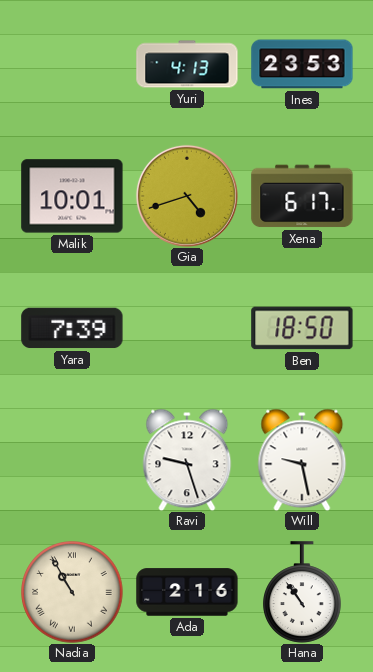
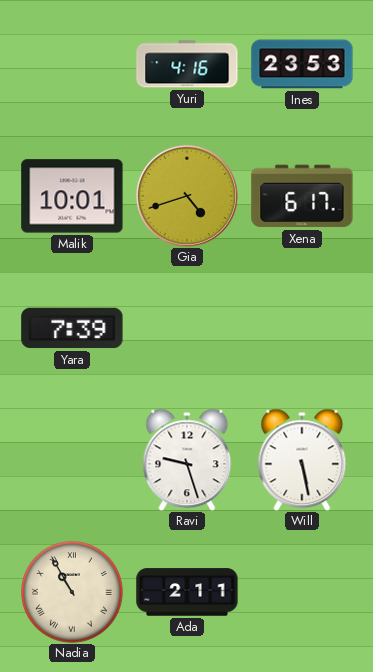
Yuri: 4:13 -> 4:16 (187, 64)
Ben: 18:50 -> none (302, 328)
Will: 9:28 -> 5:28 (302, 460)
Ada: 2:16 -> 2:11 (187, 592)
Hana: 10:54 -> none (302, 592)
